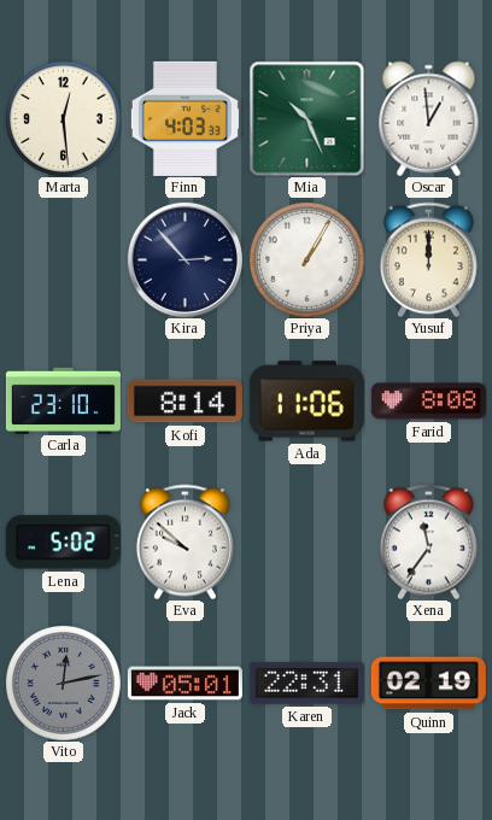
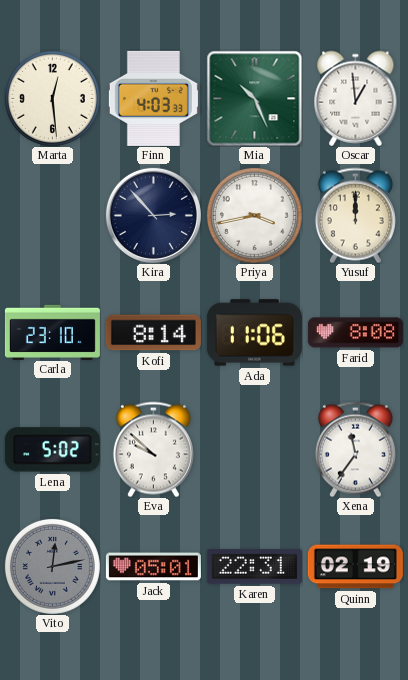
Priya: 1:05 -> 3:43 (254, 215)
